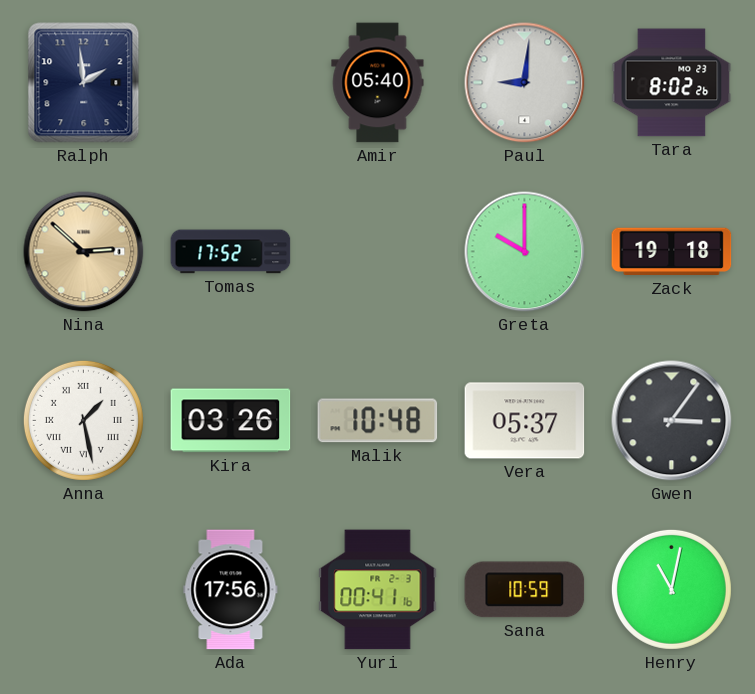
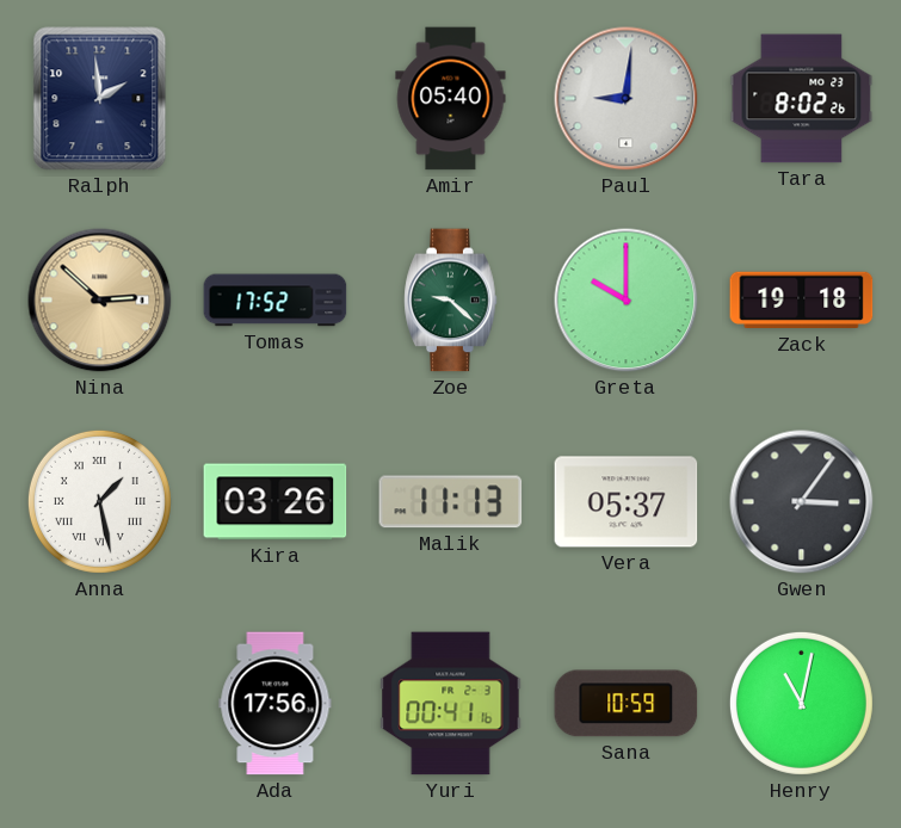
Zoe: none -> 9:22 (451, 301)
Malik: 10:48 -> 11:13 (451, 502)
